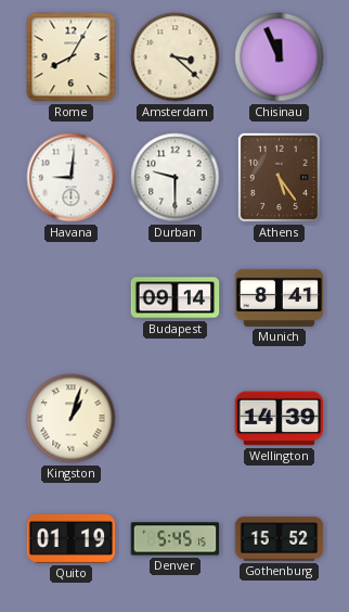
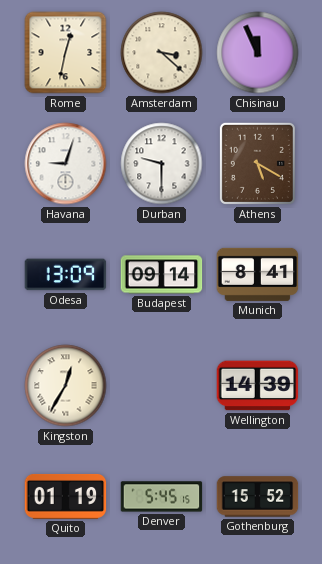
Rome: 8:05 -> 12:32 (66, 53)
Havana: 9:01 -> 9:03 (66, 164)
Athens: 5:24 -> 5:20 (257, 163)
Odesa: none -> 13:09 (66, 275)
Kingston: 1:03 -> 12:35 (66, 386)
